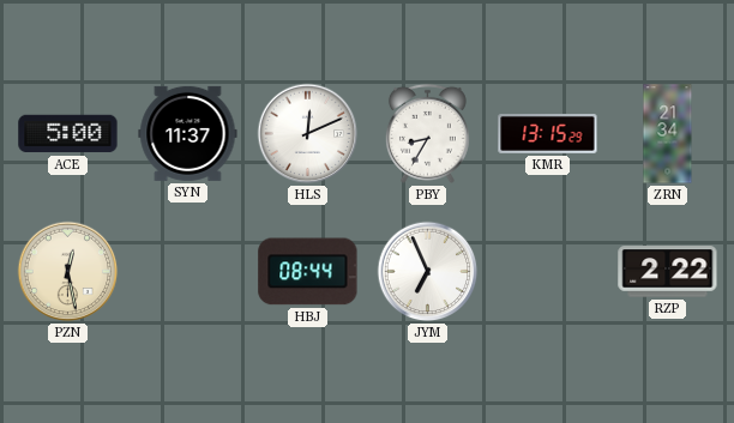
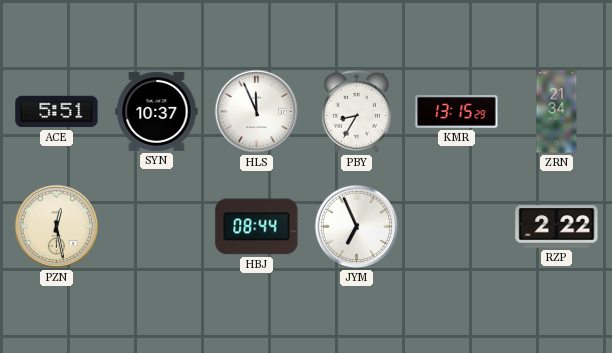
ACE: 5:00 -> 5:51 (57, 112)
SYN: 11:37 -> 10:37 (157, 111)
HLS: 12:11 -> 11:56 (257, 112)
